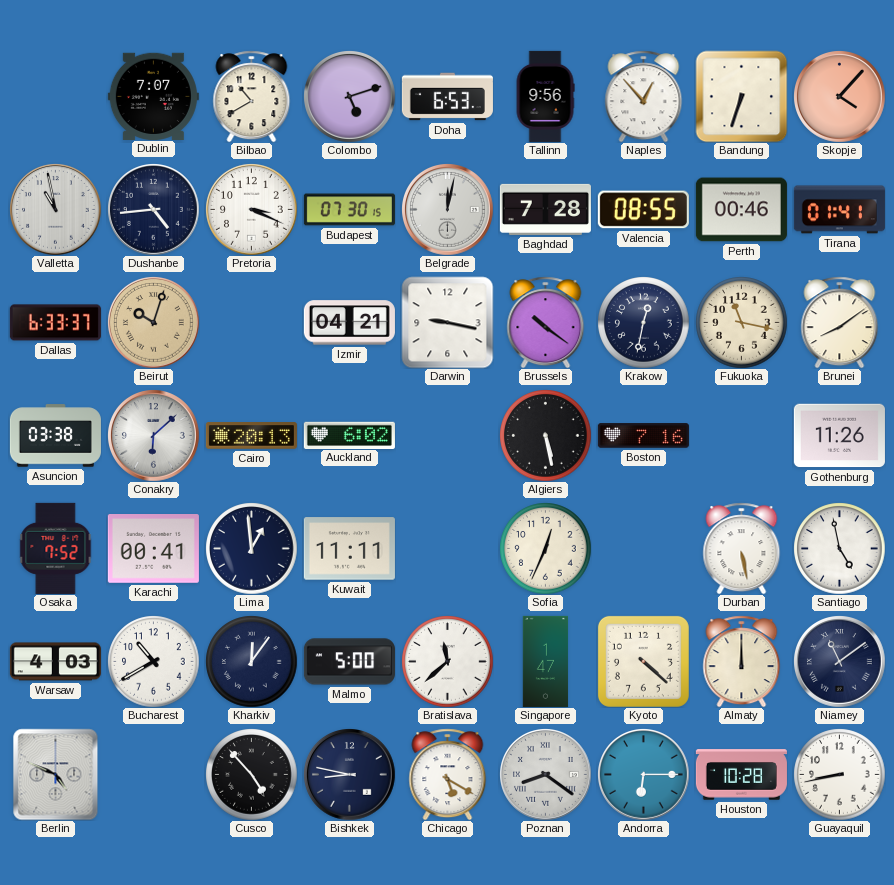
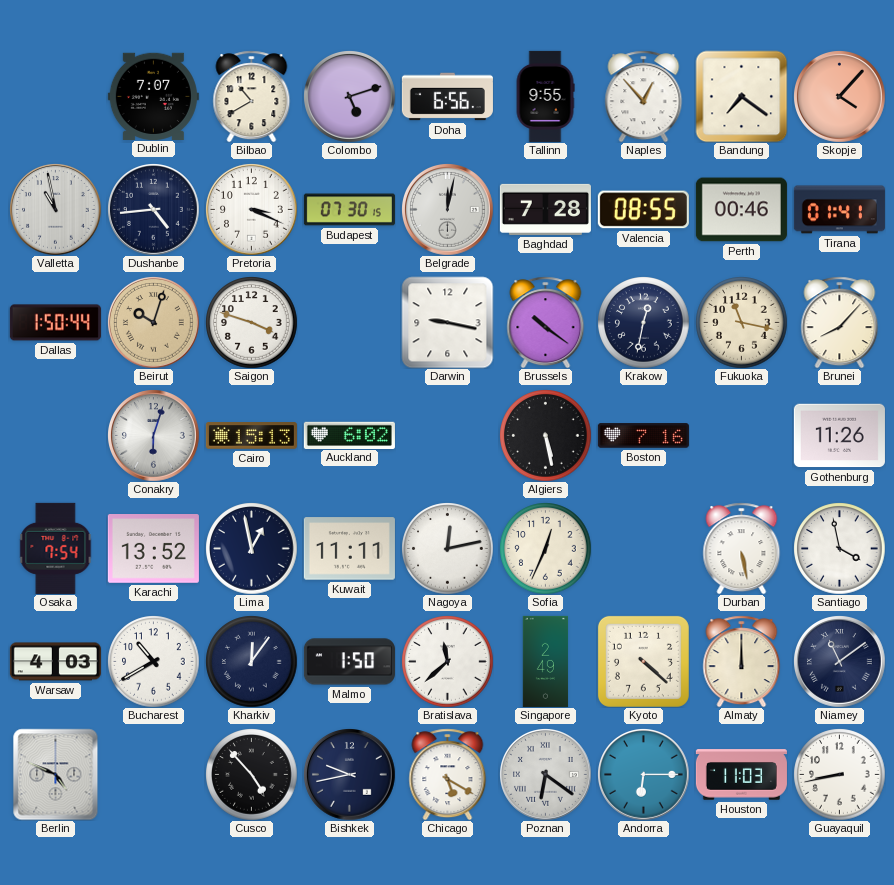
Doha: 6:53 -> 6:56 (447, 97)
Tallinn: 9:56 -> 9:55 (545, 96)
Bandung: 6:33 -> 7:21 (741, 96)
Dallas: 6:33 -> 1:50 (55, 323)
Saigon: none -> 3:48 (251, 322)
Izmir: 04:21 -> none (349, 323)
Brunei: 8:09 -> 8:07 (840, 322)
Asuncion: 03:38 -> none (55, 436)
Conakry: 6:08 -> 6:03 (154, 436)
Cairo: 20:13 -> 15:13 (251, 436)
Osaka: 7:52 -> 7:54 (56, 548)
Karachi: 00:41 -> 13:52 (153, 549)
Lima: 12:59 -> 12:58 (251, 548)
Nagoya: none -> 12:13 (447, 548)
Santiago: 4:58 -> 3:58 (839, 548)
Malmo: 5:00 -> 1:50 (349, 662)
Singapore: 1:47 -> 2:49 (546, 661)
Bishkek: 8:47 -> 9:43 (350, 775)
Poznan: 8:21 -> 6:21 (546, 775)
Houston: 10:28 -> 11:03 (741, 775)
